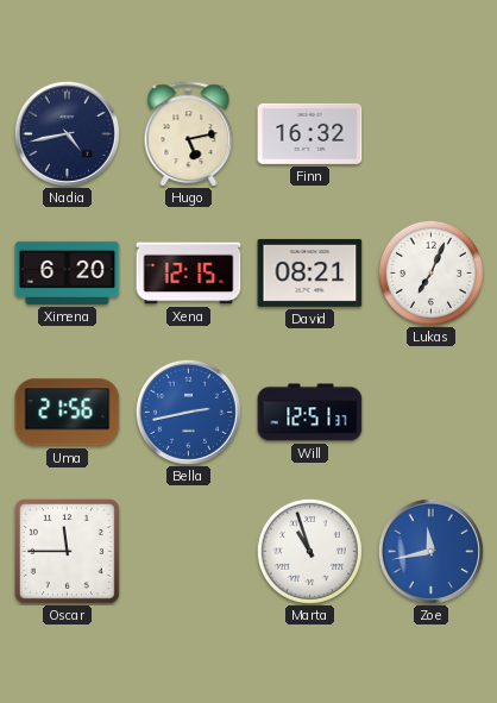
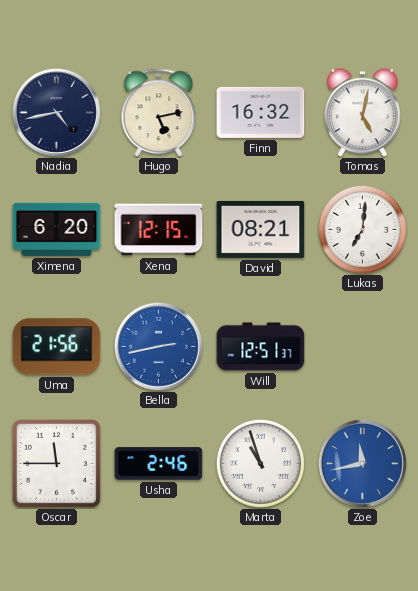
Tomas: none -> 5:02 (363, 113)
Lukas: 7:04 -> 7:01 (362, 229)
Usha: none -> 2:46 (159, 464)
